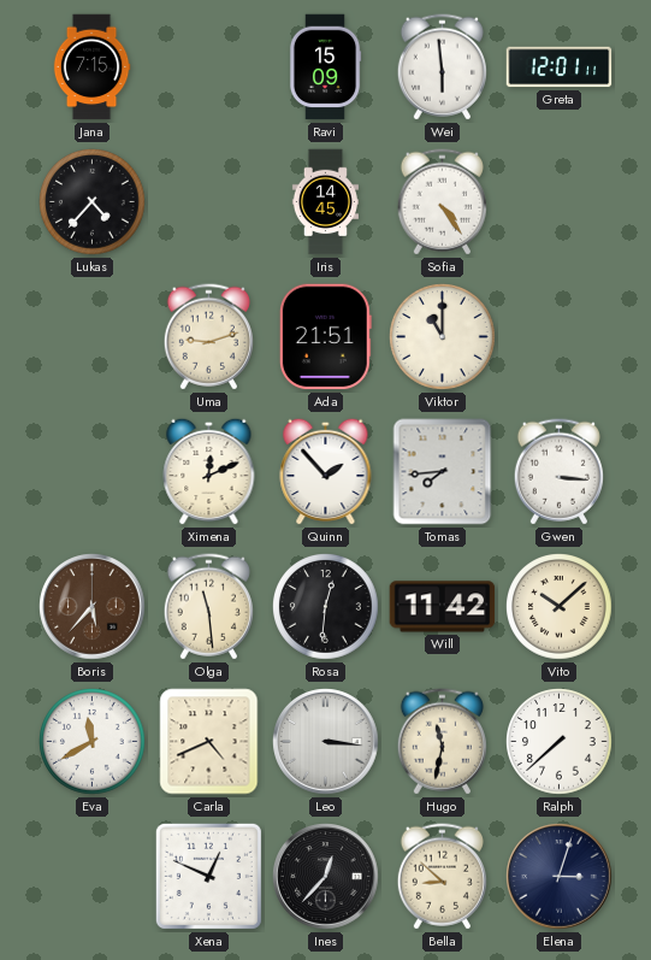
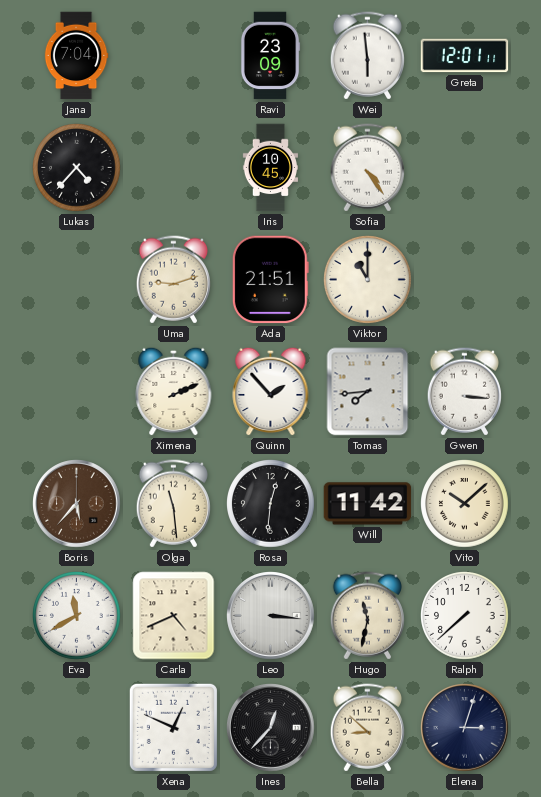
Jana: 7:15 -> 7:04 (76, 56)
Ravi: 15:09 -> 23:09 (270, 56)
Iris: 14:45 -> 10:45 (270, 168)
Ximena: 12:11 -> 2:11 (174, 391)
